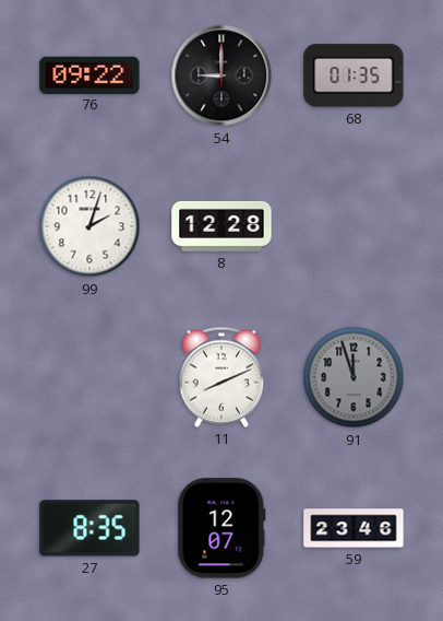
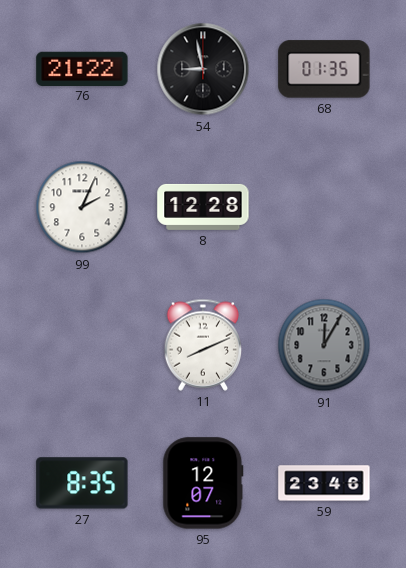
76: 09:22 -> 21:22 (82, 68)
54: 9:00 -> 8:58 (203, 69)
99: 2:03 -> 2:04 (82, 207)
91: 11:57 -> 12:05 (324, 345)
